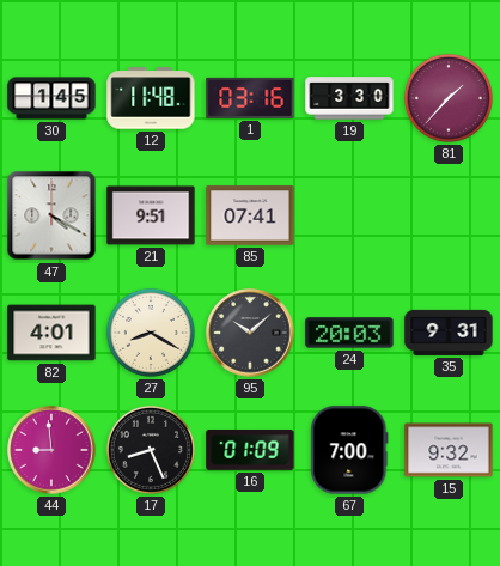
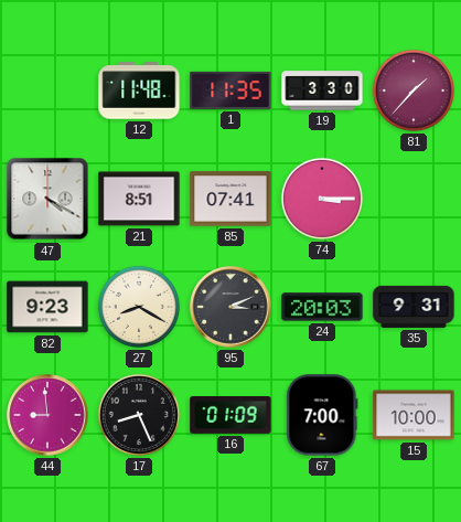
30: 1:45 -> none (51, 98)
1: 03:16 -> 11:35 (230, 90)
21: 9:51 -> 8:51 (139, 199)
74: none -> 3:15 (322, 199)
82: 4:01 -> 9:23 (47, 307)
95: 10:08 -> 3:11 (230, 307)
15: 9:32 -> 10:00 (414, 415)
